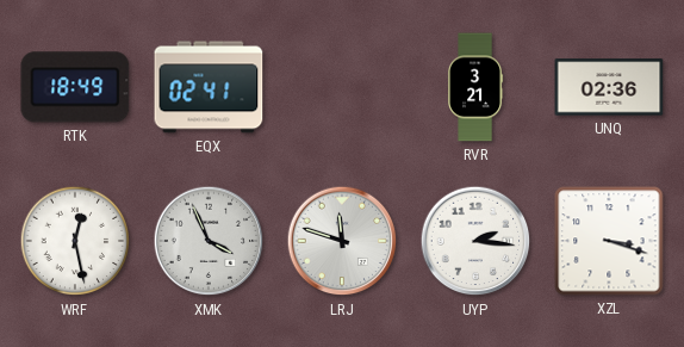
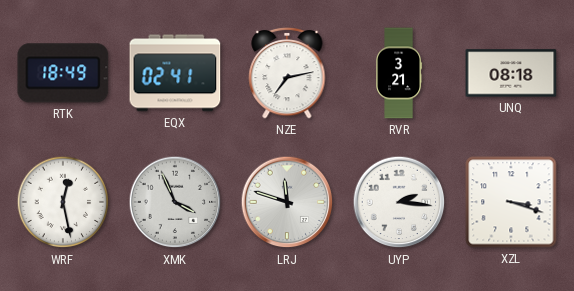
NZE: none -> 7:13 (287, 73)
UNQ: 02:36 -> 08:18 (511, 73)
